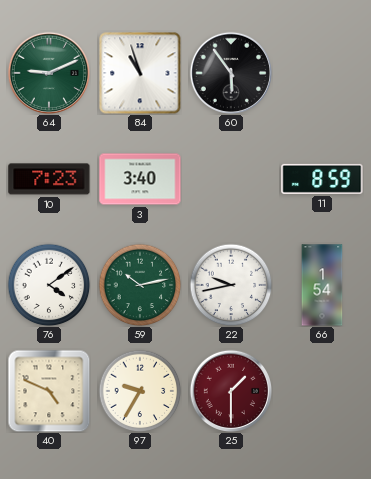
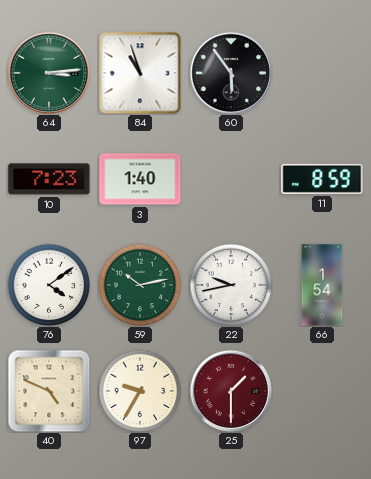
64: 9:11 -> 3:14 (48, 72)
3: 3:40 -> 1:40 (140, 179)
